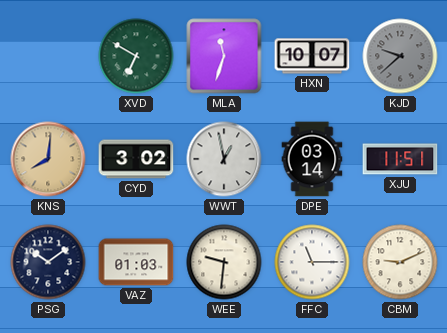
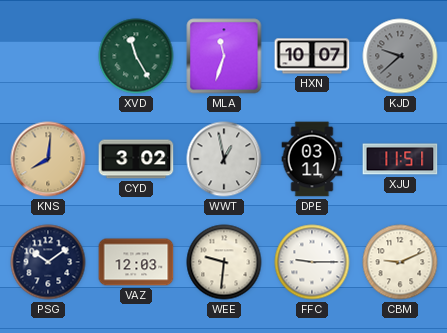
XVD: 6:50 -> 11:25 (136, 56)
DPE: 03:14 -> 03:11 (312, 159)
VAZ: 01:03 -> 12:03 (136, 262)
FFC: 11:15 -> 9:15 (312, 262)
